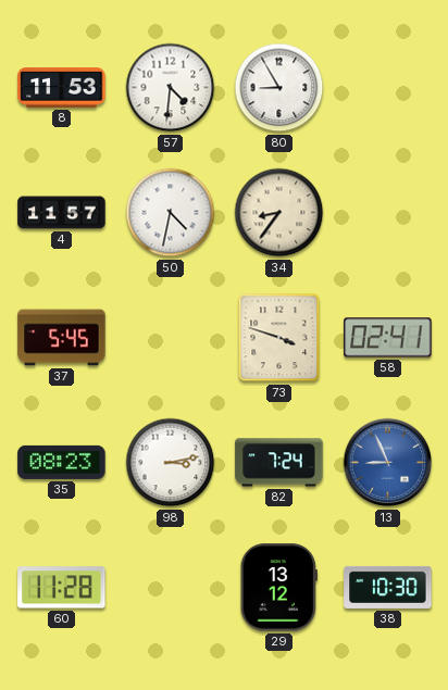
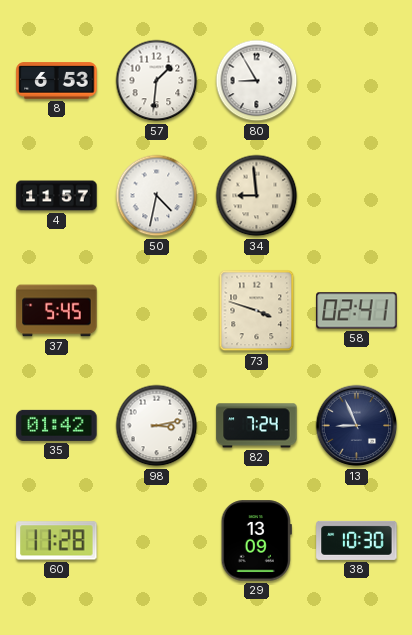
8: 11:53 -> 6:53 (57, 81)
57: 4:31 -> 1:31 (157, 81)
34: 8:36 -> 8:59 (257, 196)
35: 08:23 -> 01:42 (57, 425)
13 dial: blue -> navy (357, 426)
29: 13:12 -> 13:09 (256, 541)
